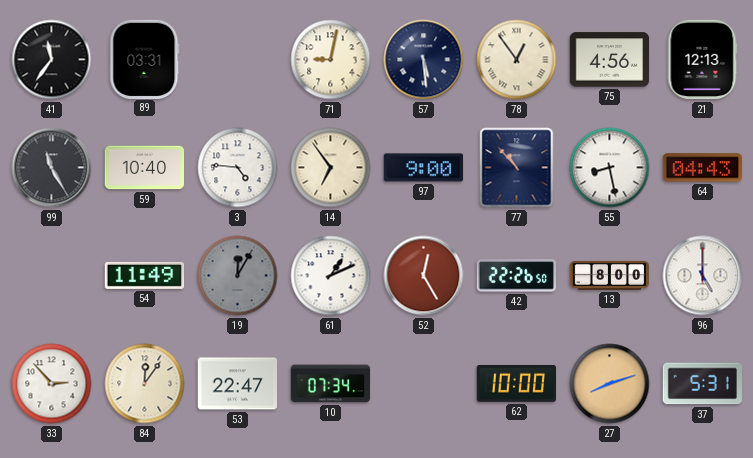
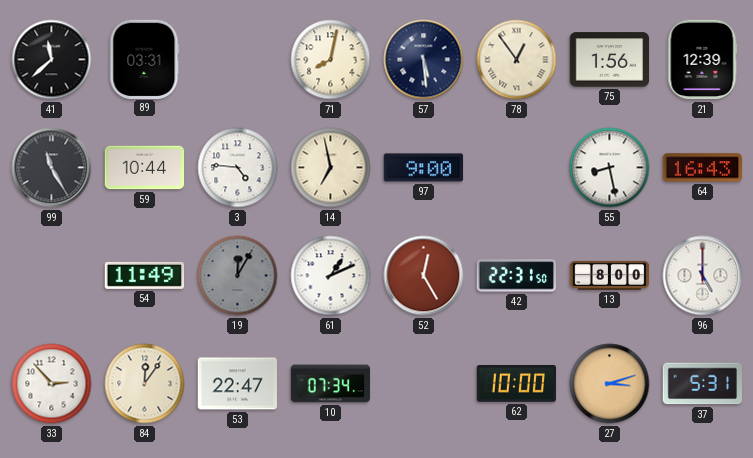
41: 11:36 -> 11:38 (52, 60)
71: 9:02 -> 8:02 (331, 60)
75: 4:56 -> 1:56 (610, 60)
21: 12:13 -> 12:39 (702, 60)
59: 10:40 -> 10:44 (145, 168)
14: 6:54 -> 6:58 (331, 168)
77: 10:53 -> none (517, 168)
64: 04:43 -> 16:43 (702, 168)
42: 22:26 -> 22:31 (516, 276)
27: 8:12 -> 3:12 (610, 384)
